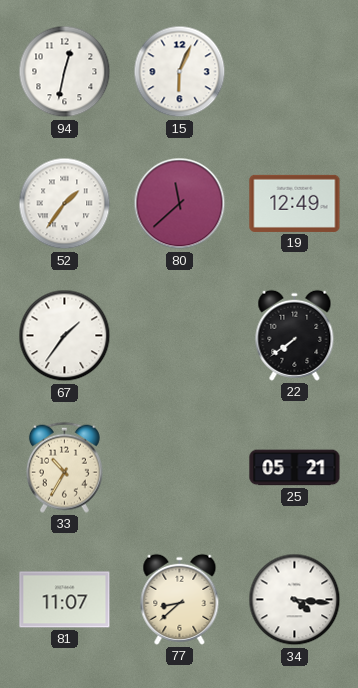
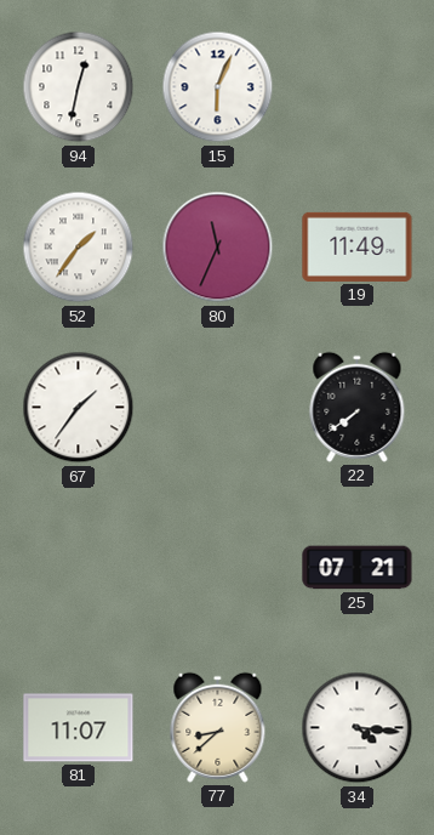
80: 11:38 -> 11:34 (218, 248)
19: 12:49 -> 11:49 (358, 246)
33: 10:35 -> none (64, 467)
25: 05:21 -> 07:21 (358, 568)
